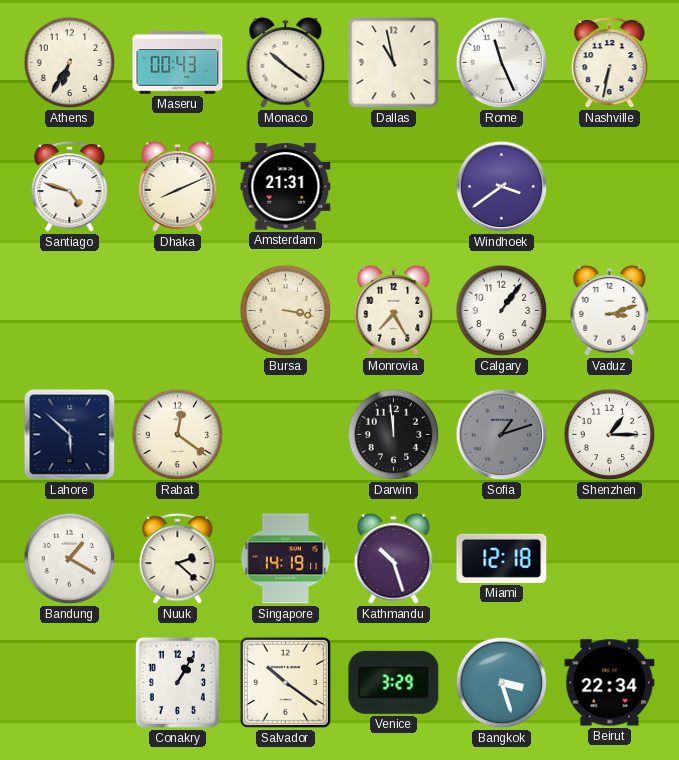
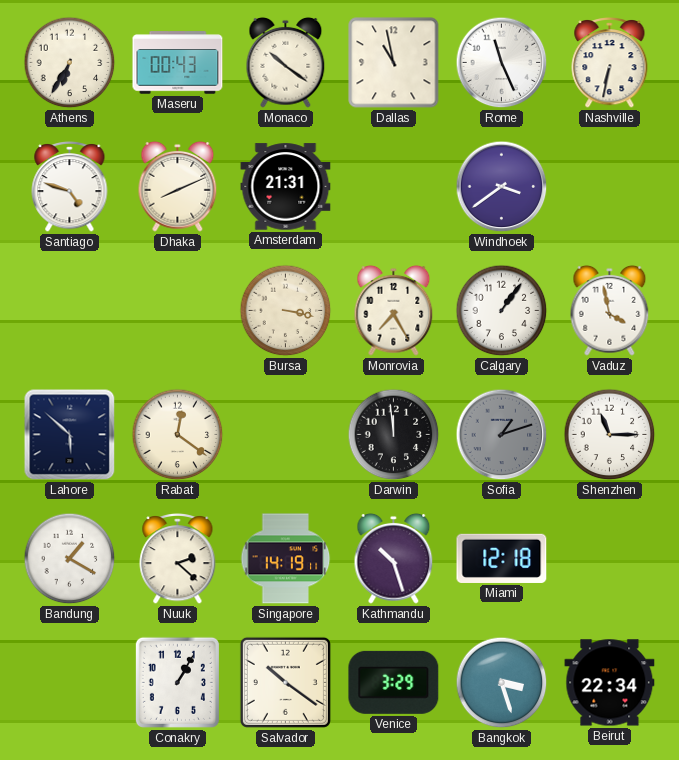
Vaduz: 3:12 -> 3:58 (610, 310)
Shenzhen: 1:15 -> 11:15 (610, 435)
